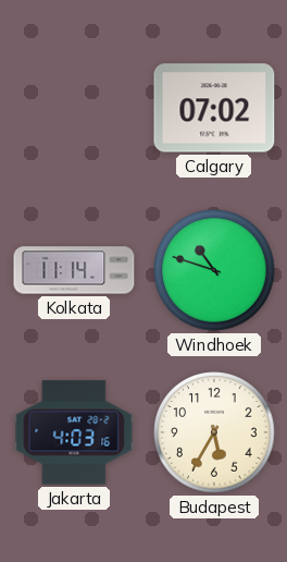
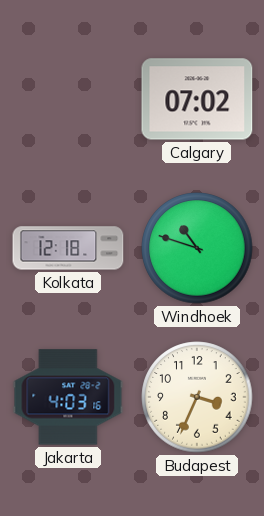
Kolkata: 11:14 -> 12:18 (68, 248)
Budapest: 5:35 -> 3:34 (197, 397)
